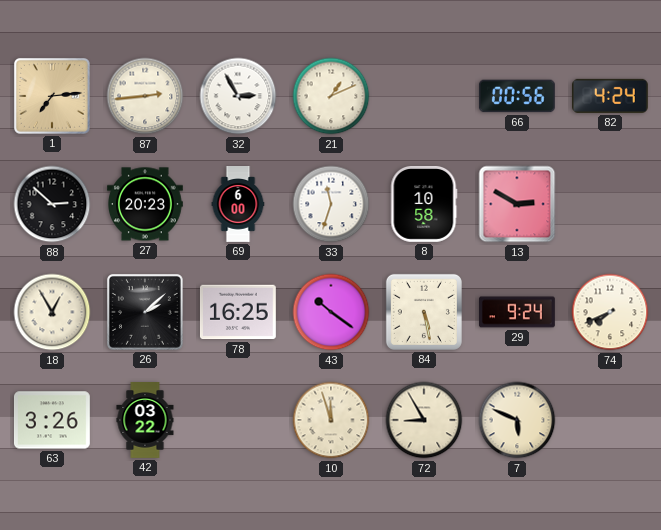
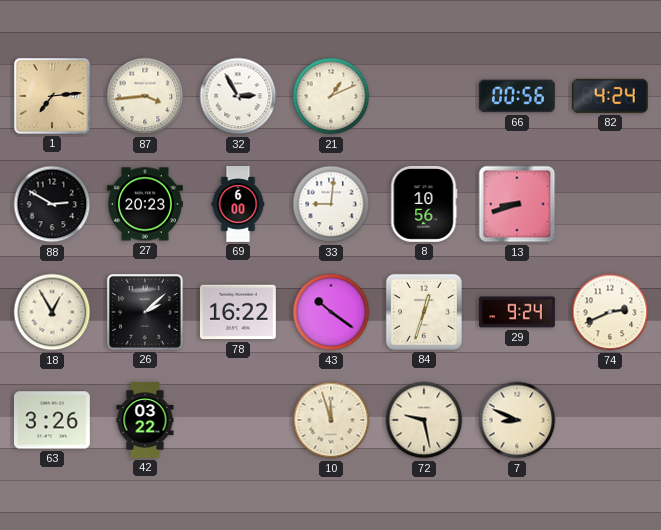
87: 2:44 -> 3:44 (145, 96)
88: 2:52 -> 2:50 (52, 204)
33: 11:33 -> 9:01 (331, 204)
8: 10:58 -> 10:56 (424, 204)
13: 2:50 -> 8:42 (517, 204)
78: 16:25 -> 16:22 (238, 312)
84: 5:28 -> 12:33 (424, 312)
74: 7:41 -> 2:41 (610, 312)
72: 8:55 -> 9:28 (424, 420)
7: 5:49 -> 8:49 (517, 420)
